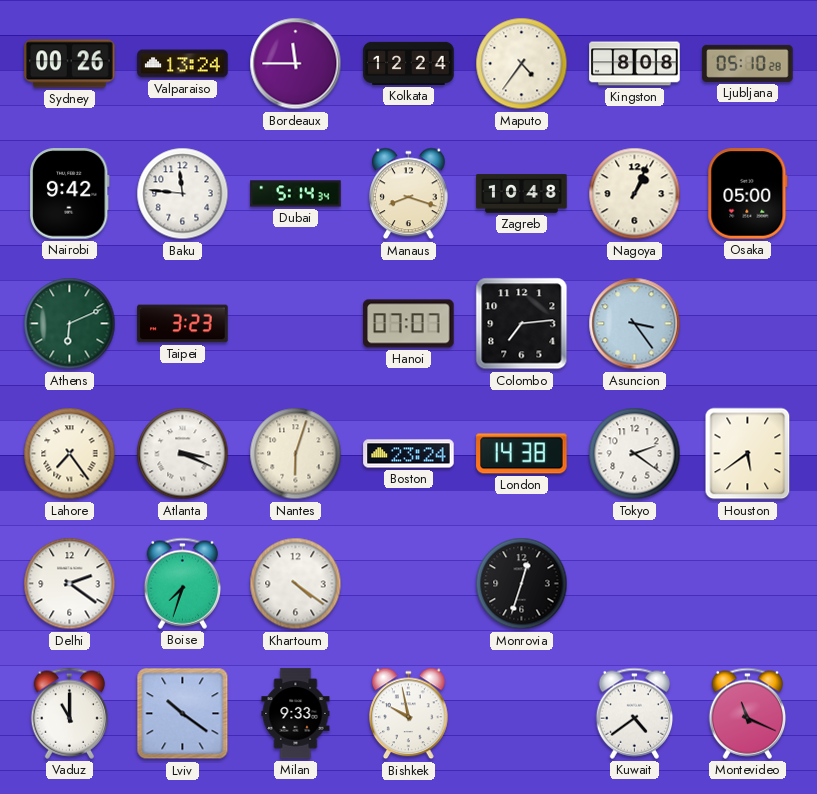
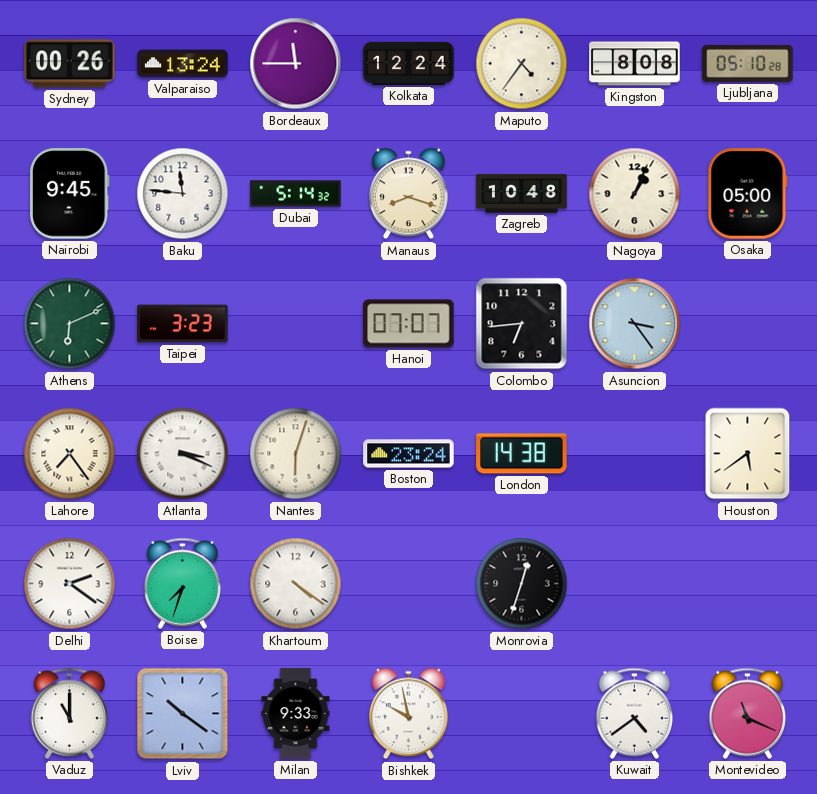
Nairobi: 9:42 -> 9:45 (69, 194)
Dubai: 5:14:34 -> 5:14:32 (296, 194)
Colombo: 7:14 -> 6:44 (522, 324)
Tokyo: 2:21 -> none (635, 454)
